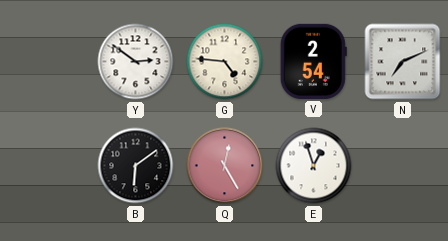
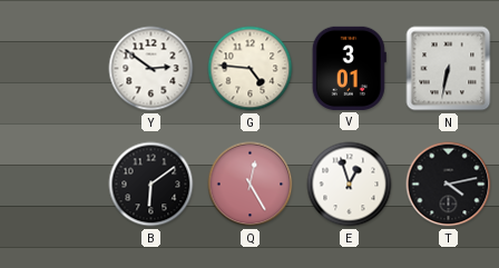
V: 2:54 -> 3:01 (349, 68)
N: 7:11 -> 6:32 (449, 69)
T: none -> 4:13 (449, 185)
